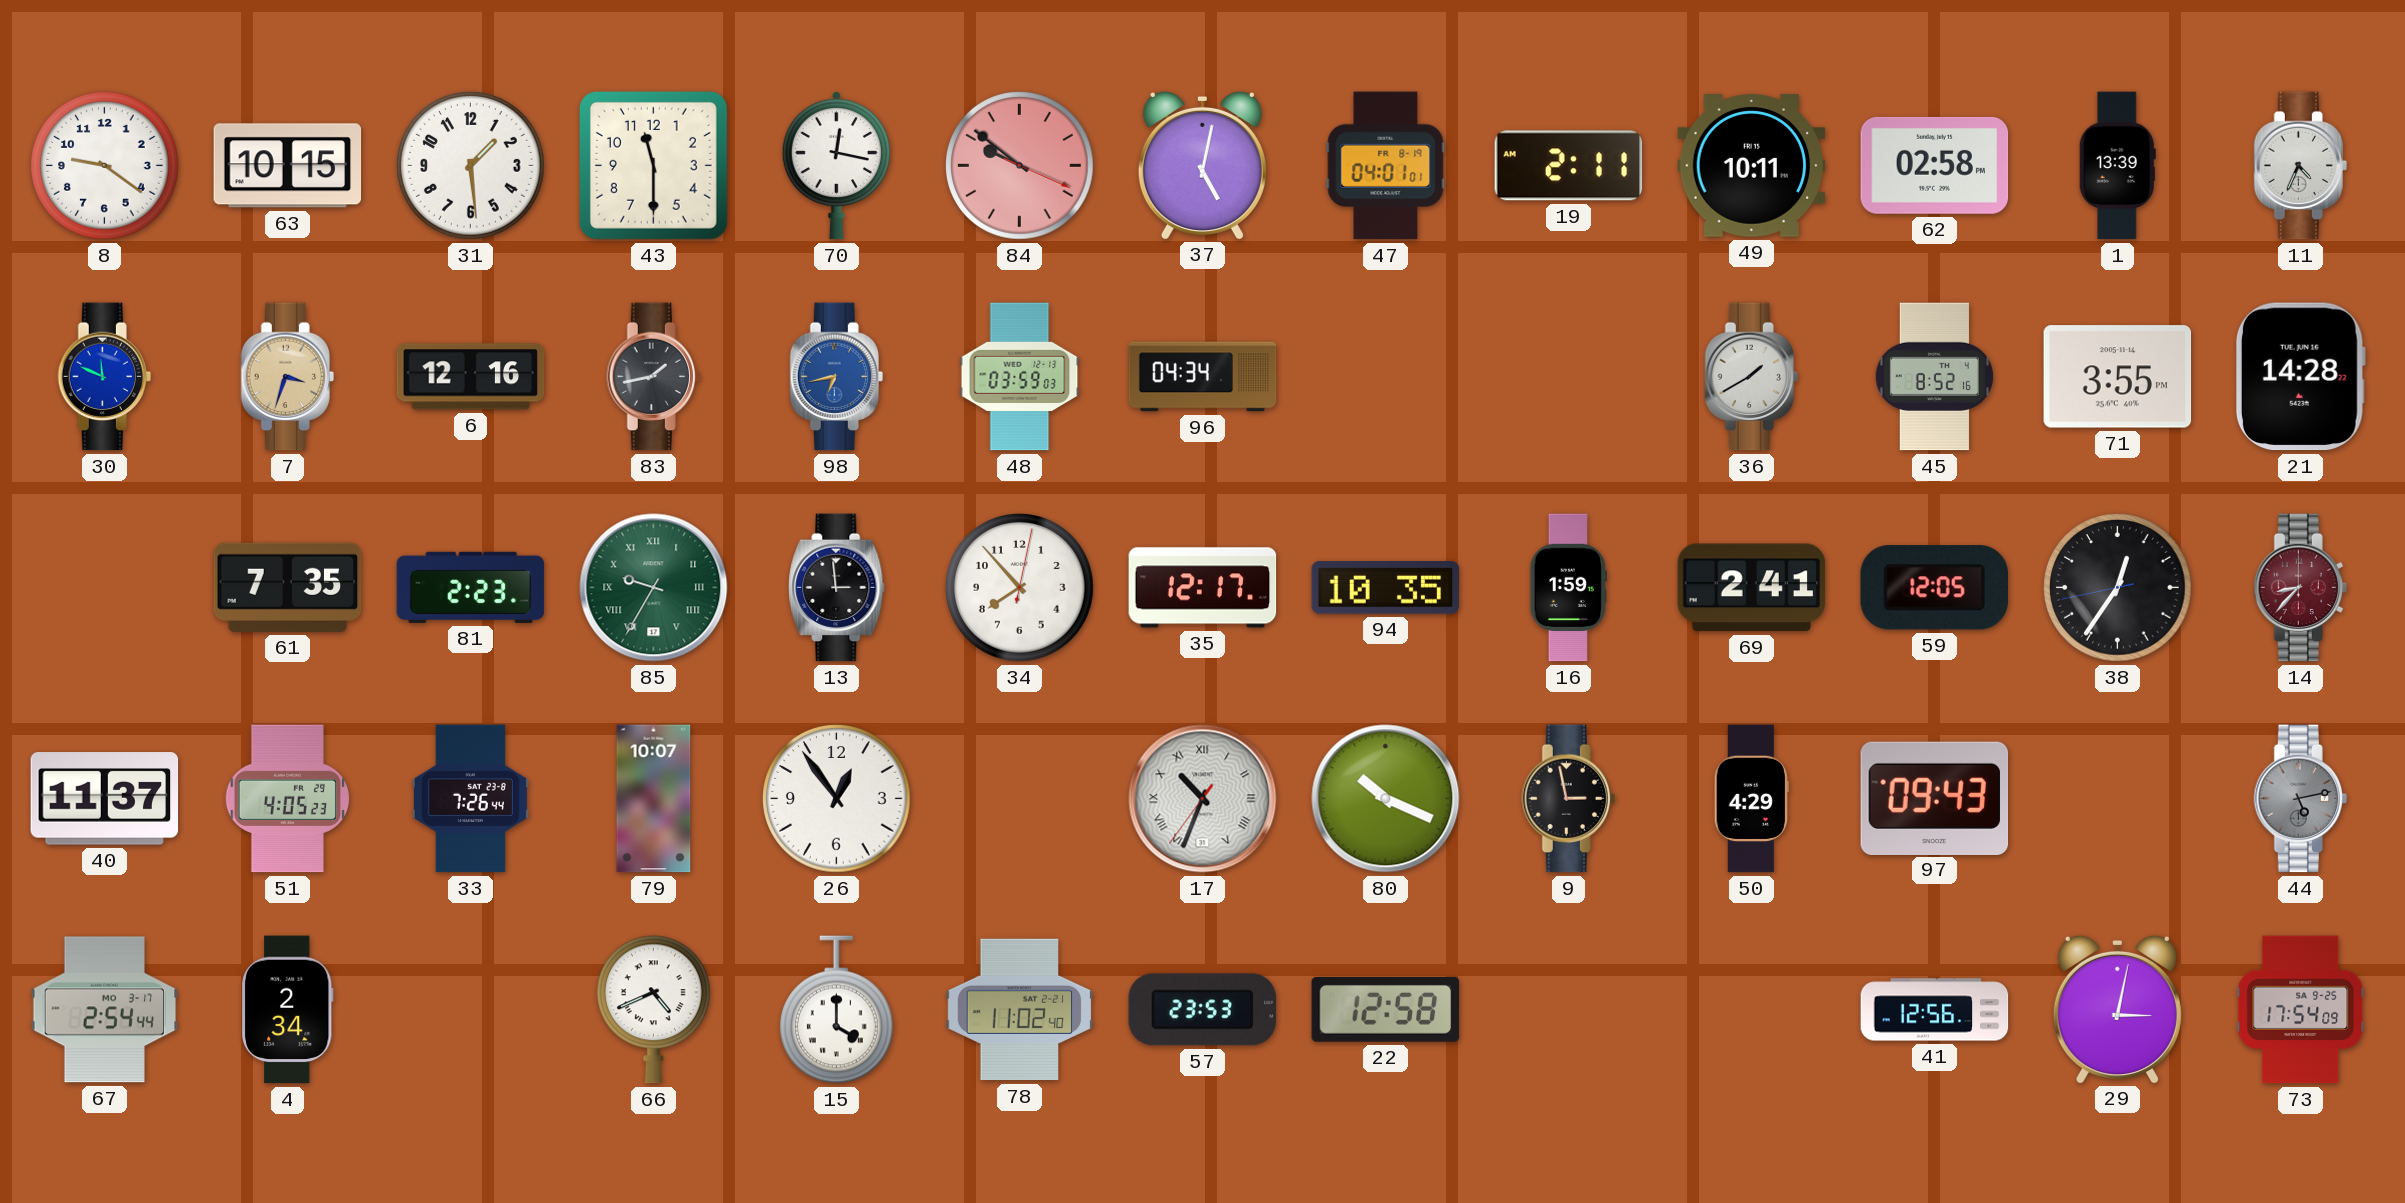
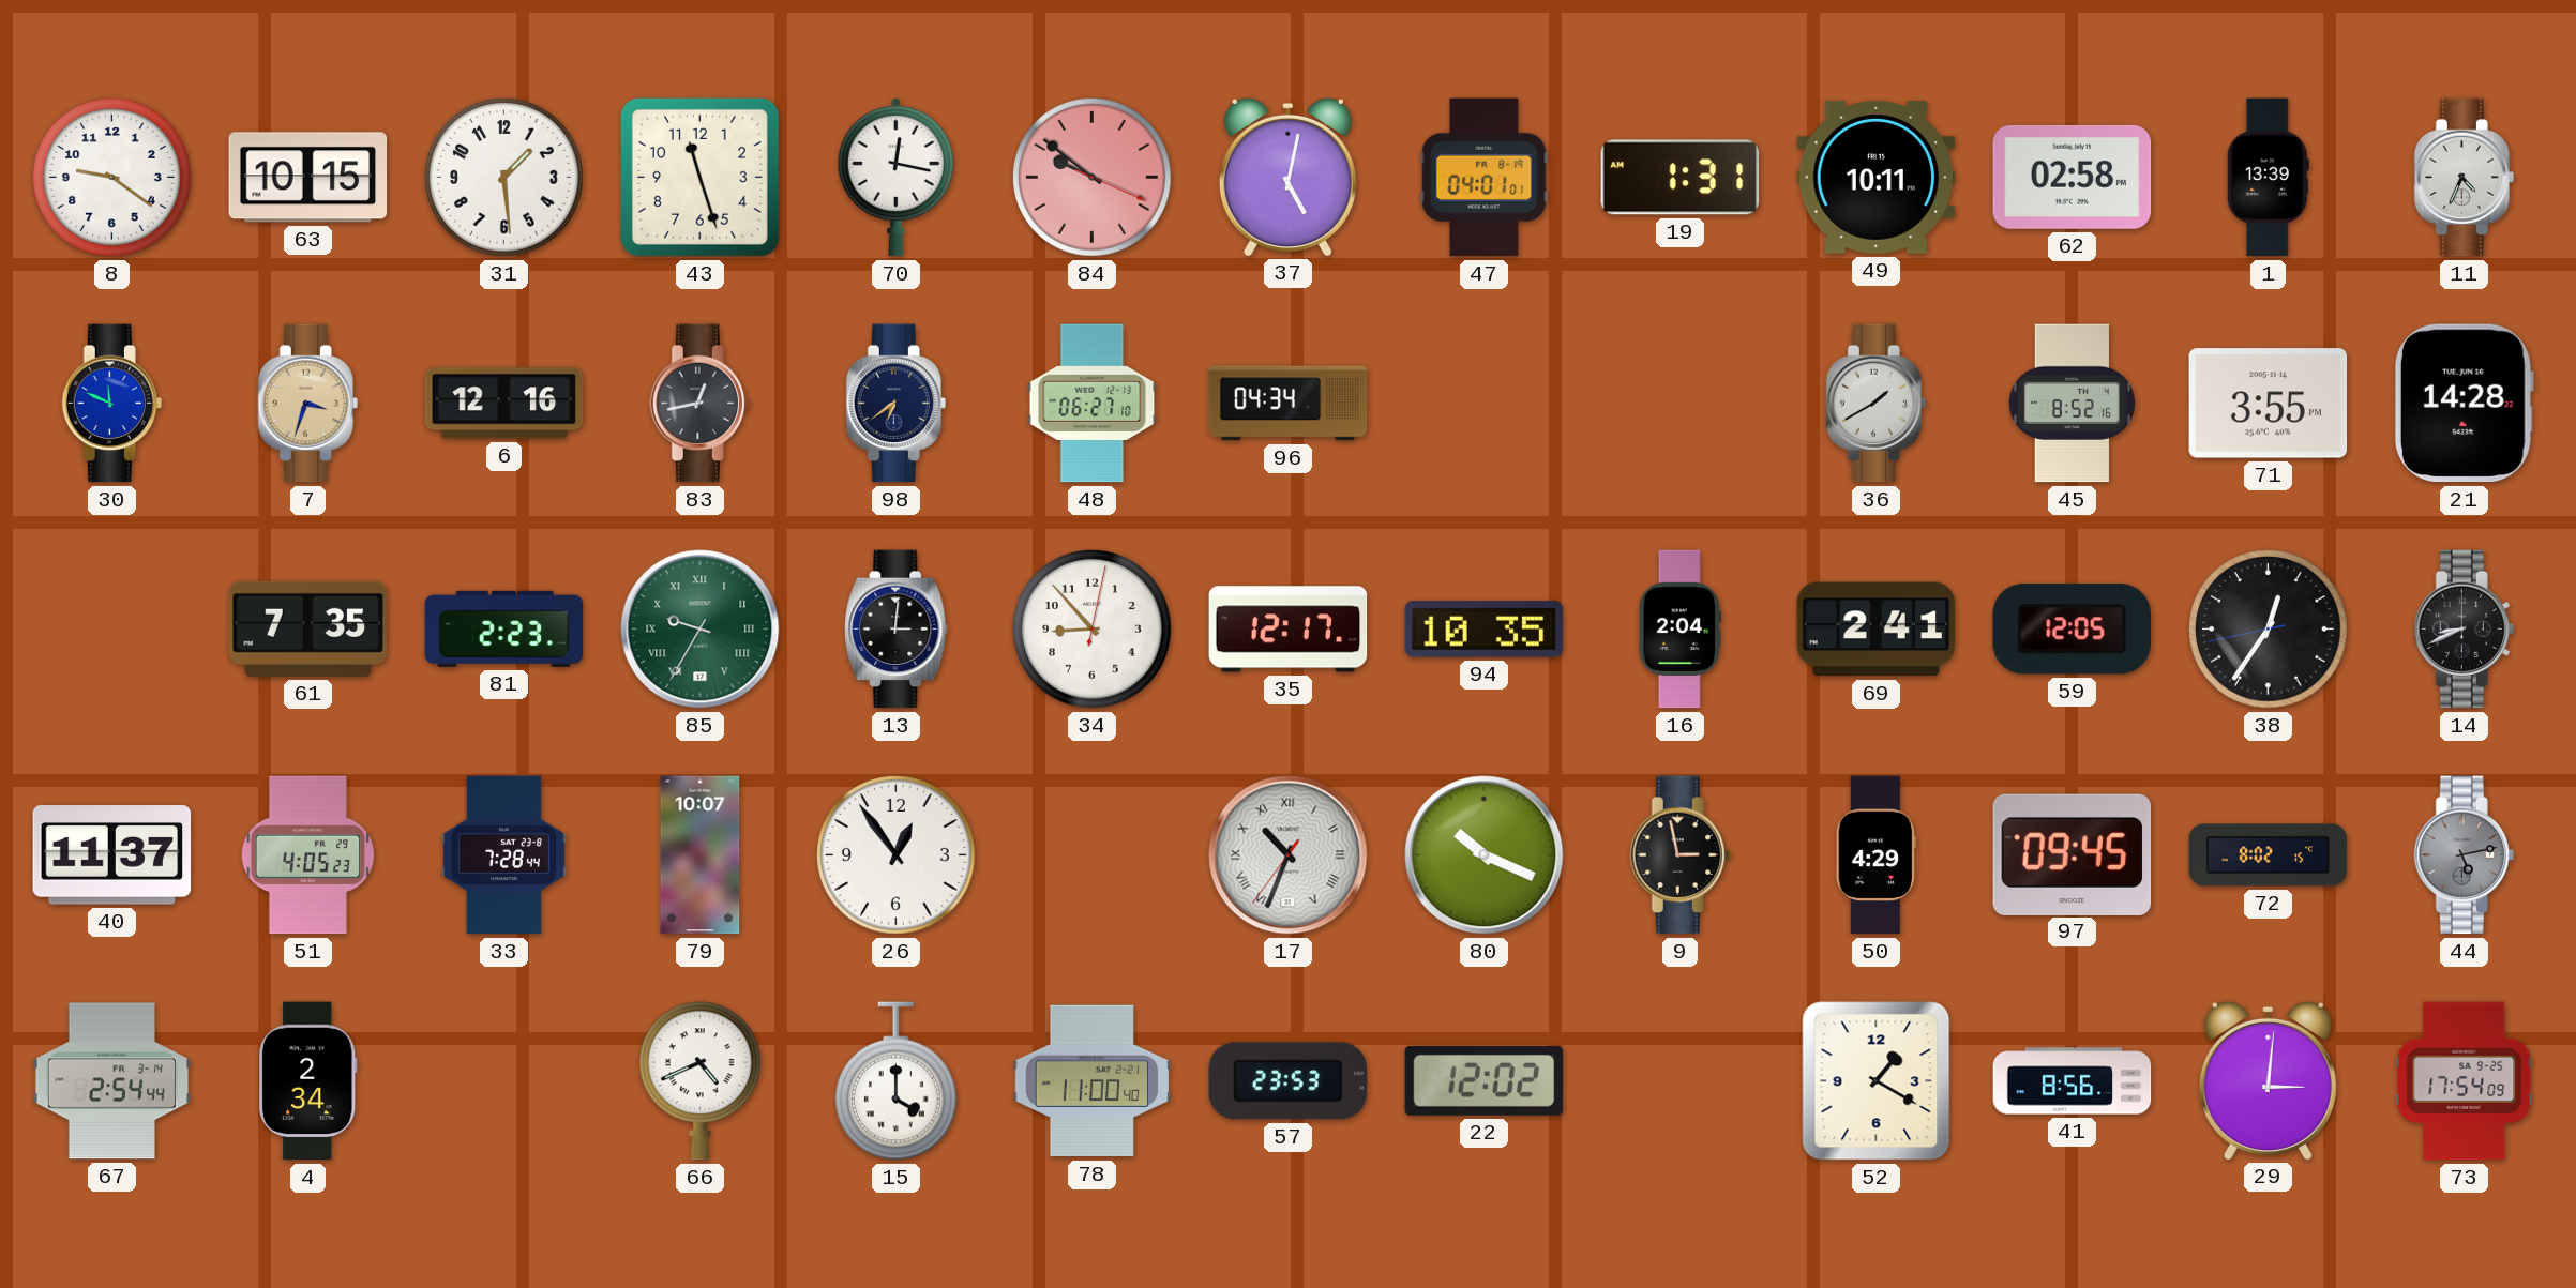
43: 11:30 -> 11:27 (699, 177)
19: 2:11 -> 1:31 (1681, 178)
83: 1:43 -> 12:43 (699, 404)
98: 6:43 -> 6:39 (895, 404)
98 dial: blue -> navy (895, 404)
48: 03:59 -> 06:27 (1093, 404)
13: 2:59 -> 3:01 (897, 630)
34: 7:53 -> 8:53 (1093, 630)
16: 1:59 -> 2:04 (1679, 630)
14: 8:37 -> 8:41 (2464, 630)
14 dial: burgundy -> black (2464, 630)
33: 7:26 -> 7:28 (503, 855)
97: 09:43 -> 09:45 (2073, 854)
72: none -> 8:02 (2269, 855)
67 date: MO 3-17 -> FR 3-14 (112, 1081)
78: 11:02 -> 11:00 (1093, 1081)
22: 12:58 -> 12:02 (1485, 1080)
52: none -> 1:20 (1877, 1081)
41: 12:56 -> 8:56 (2073, 1081)
29: 3:02 -> 3:01 (2268, 1080)
